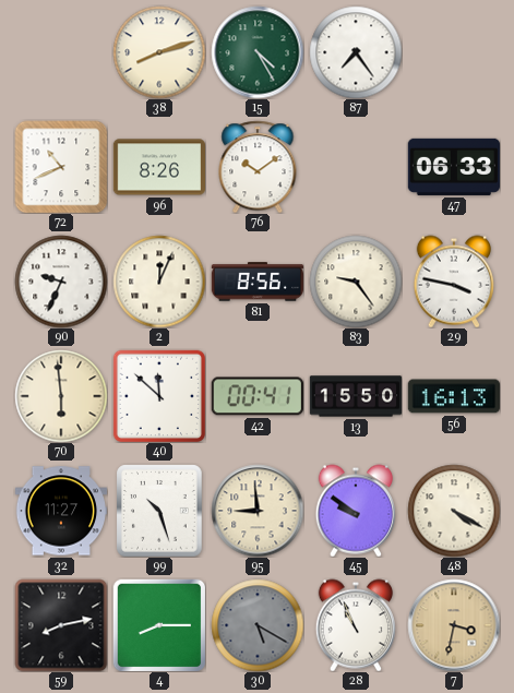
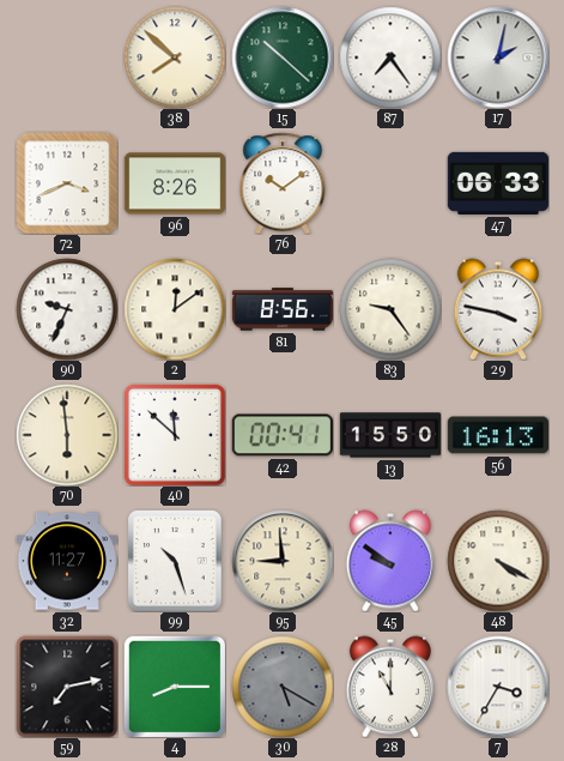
38: 8:12 -> 7:52 (175, 58)
15: 4:25 -> 10:22 (283, 58)
17: none -> 2:02 (498, 58)
72: 10:41 -> 3:41 (67, 183)
2: 12:04 -> 12:09 (175, 309)
59: 8:13 -> 7:13 (67, 687)
28: 10:56 -> 11:00 (390, 687)
7: 3:32 -> 3:35 (498, 687)
7 dial: champagne -> white (498, 687)
